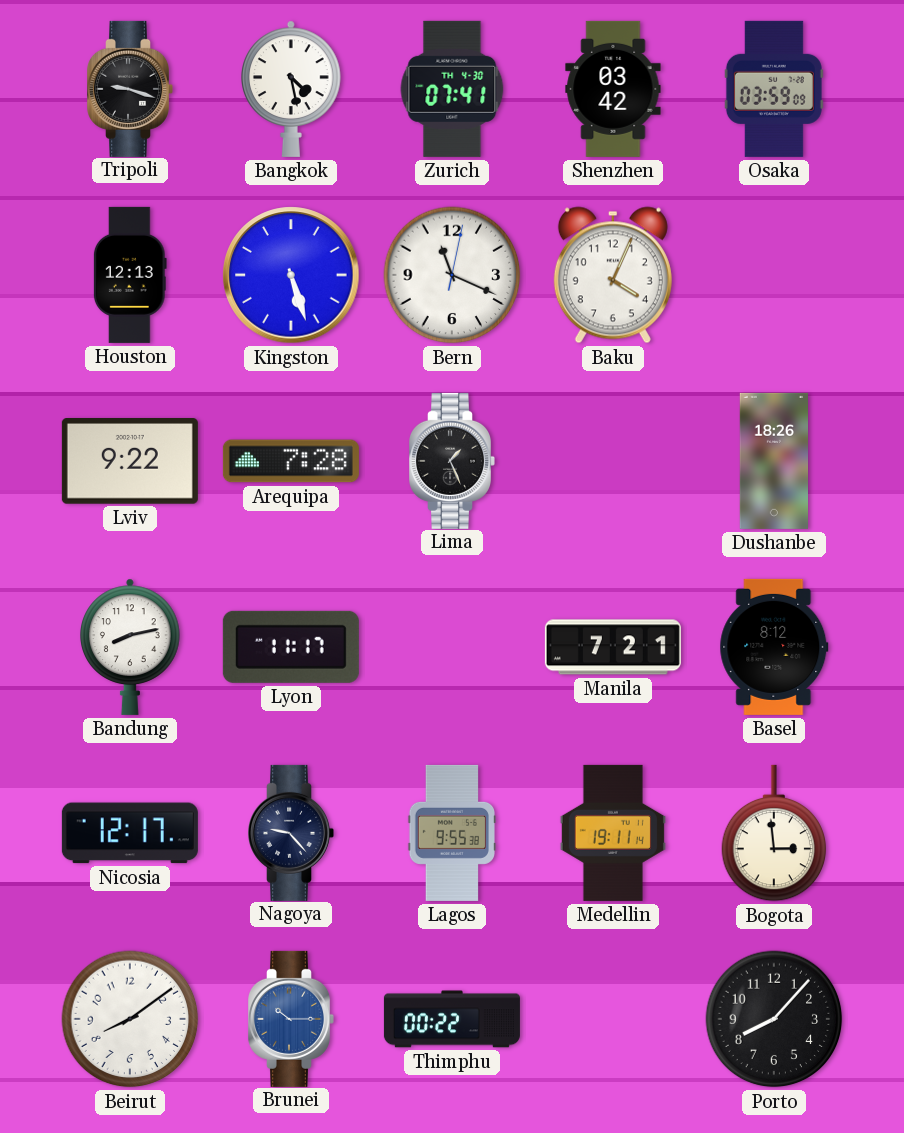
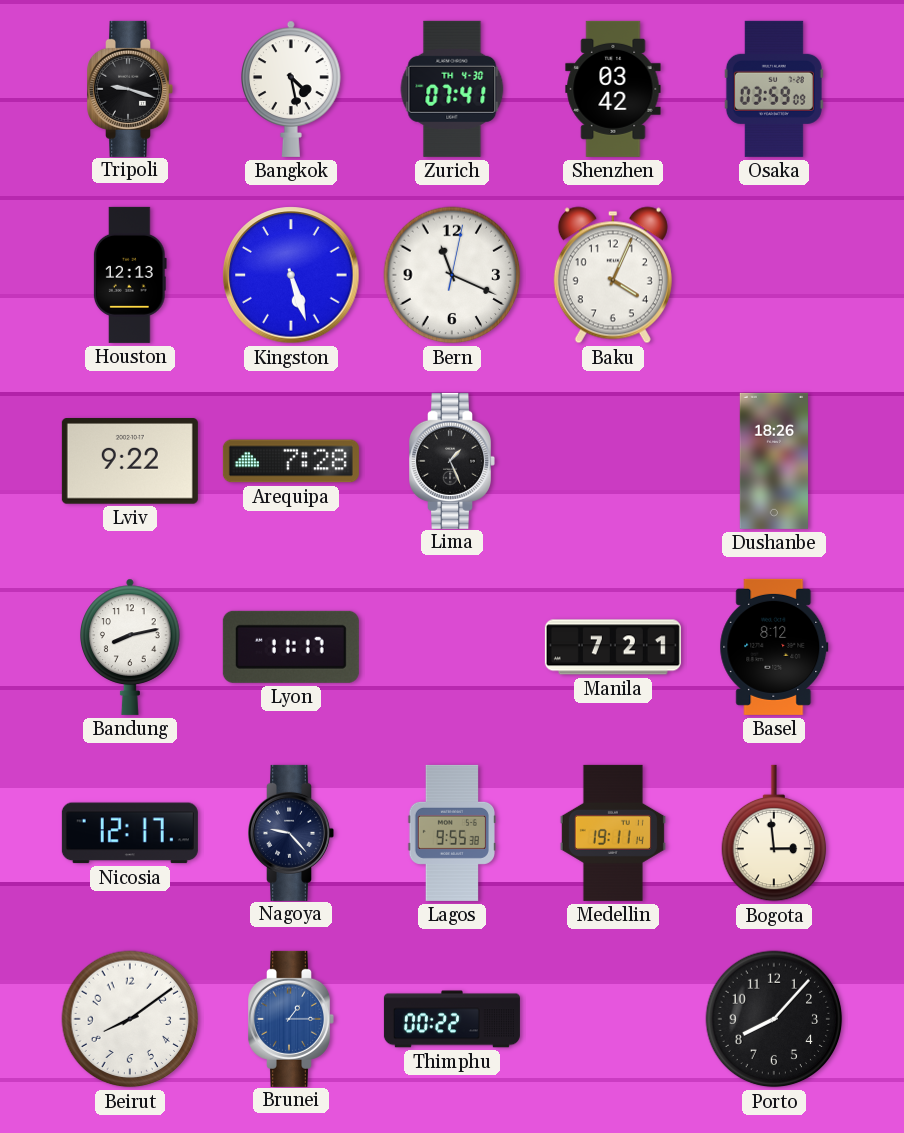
Brunei: 10:15 -> 1:15 (291, 1019)
